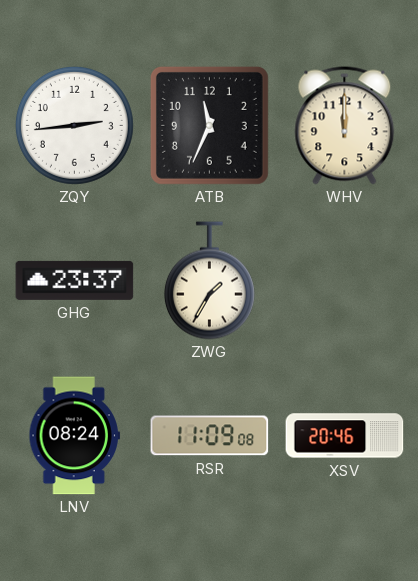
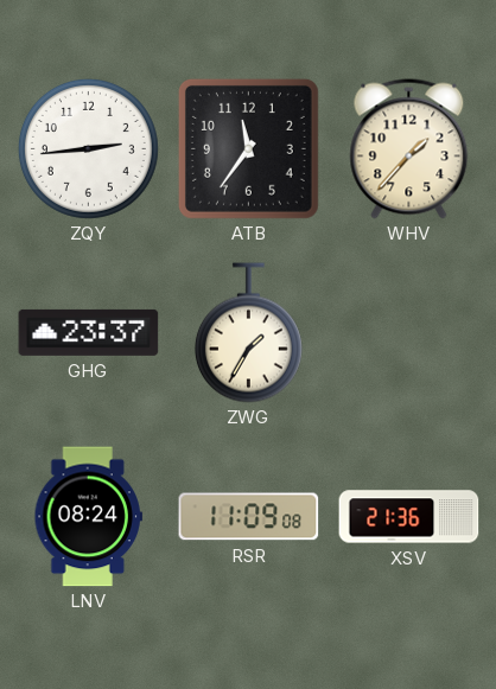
ATB: 11:34 -> 11:36 (248, 148)
WHV: 12:00 -> 1:37 (409, 149)
XSV: 20:46 -> 21:36 (409, 517)
